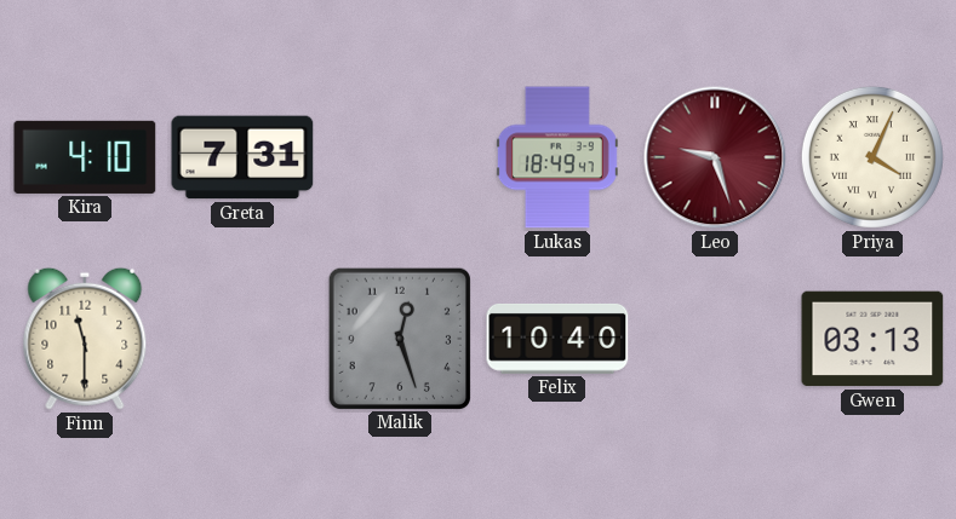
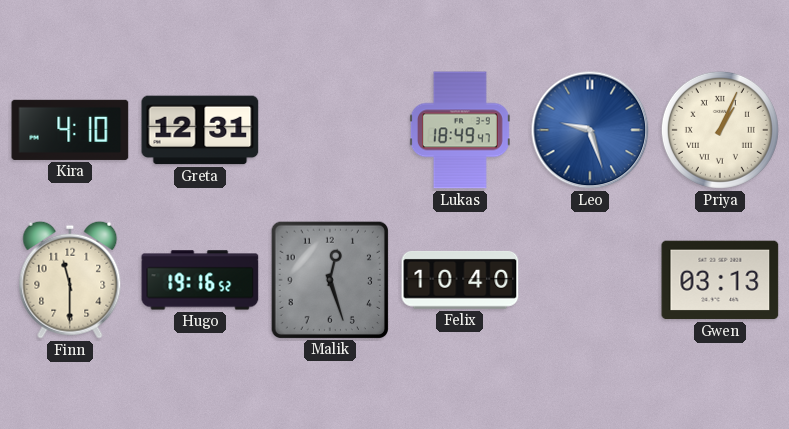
Greta: 7:31 -> 12:31 (200, 130)
Leo dial: burgundy -> blue (590, 130)
Priya: 4:04 -> 1:04 (720, 130)
Hugo: none -> 19:16 (200, 280)
